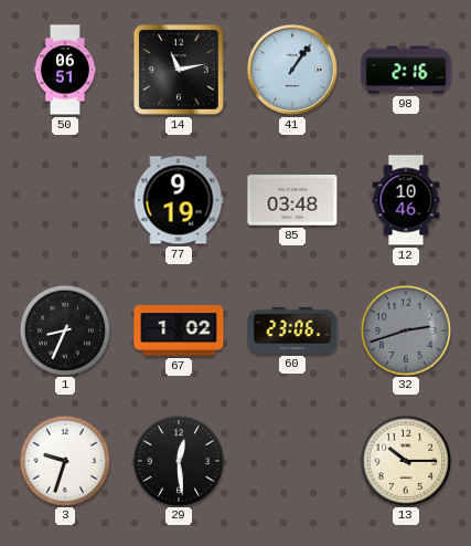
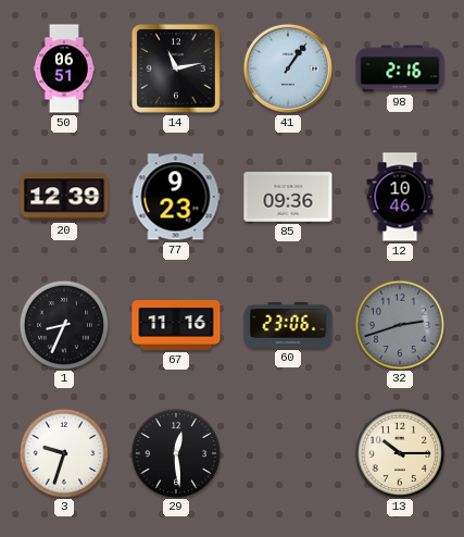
20: none -> 12:39 (64, 197)
77: 9:19 -> 9:23 (176, 197)
85: 03:48 -> 09:36 (288, 197)
67: 1:02 -> 11:16 (176, 326)
